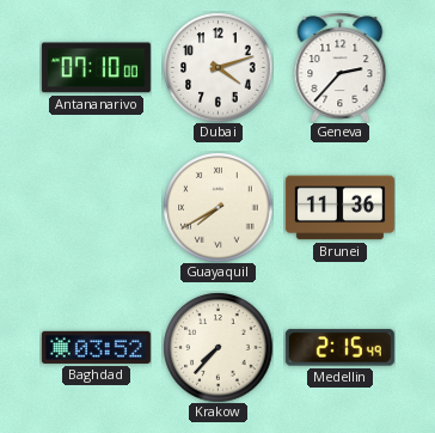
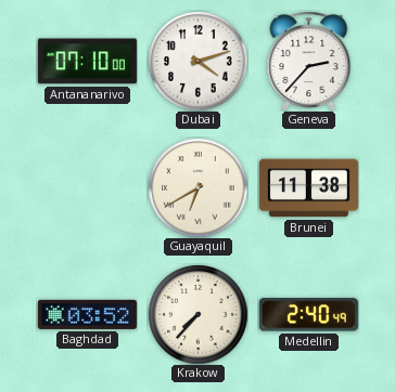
Guayaquil: 7:40 -> 6:40 (197, 187)
Brunei: 11:36 -> 11:38 (308, 188)
Medellin: 2:15 -> 2:40 (308, 315)
